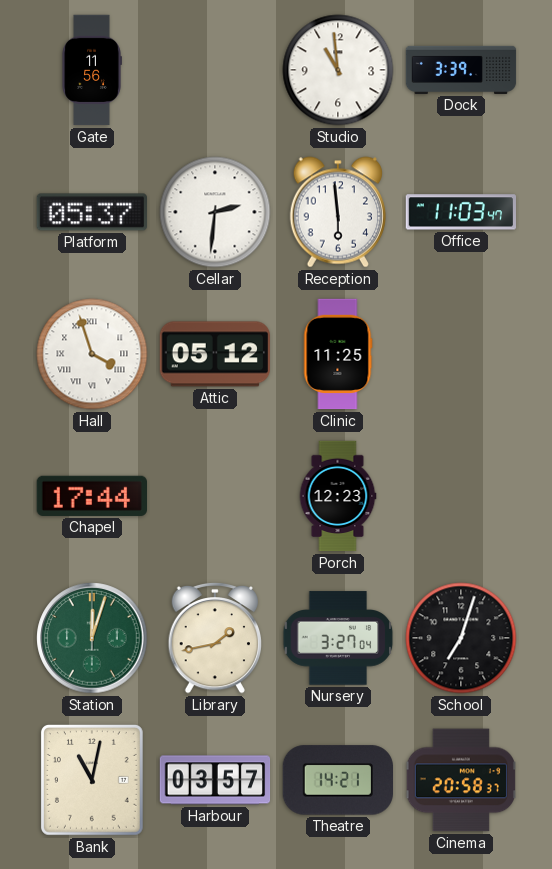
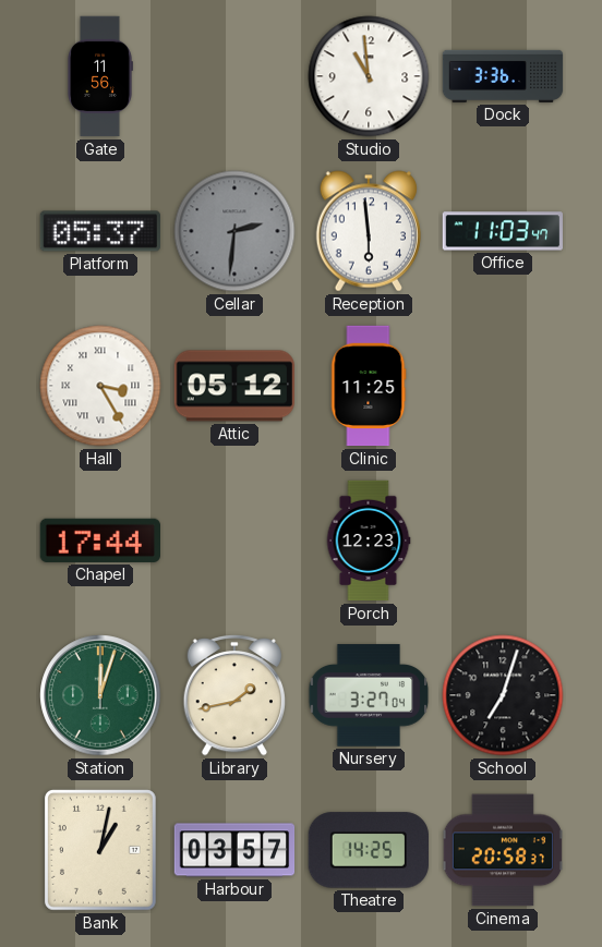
Dock: 3:39 -> 3:36 (503, 76)
Cellar dial: white -> grey (234, 231)
Hall: 3:57 -> 3:25 (100, 386)
Bank: 11:02 -> 1:02 (100, 850)
Theatre: 14:21 -> 14:25 (368, 850)
